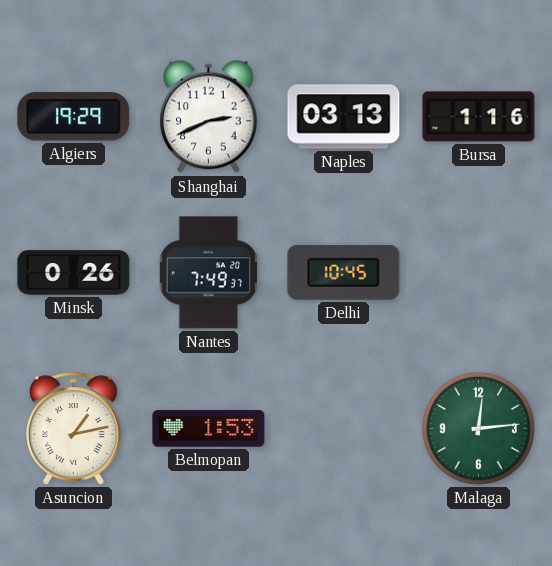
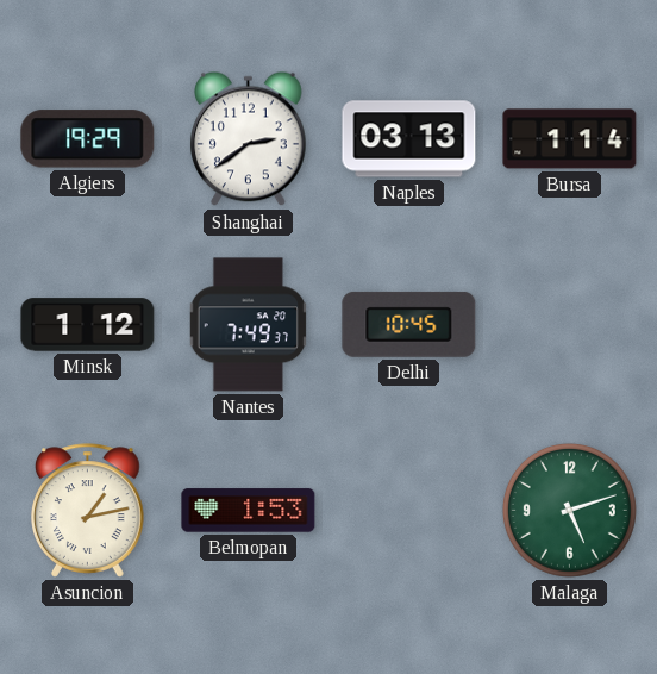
Shanghai: 2:41 -> 2:39 (249, 139)
Bursa: 1:16 -> 1:14 (570, 139)
Minsk: 0:26 -> 1:12 (88, 325)
Malaga: 12:14 -> 5:12 (569, 510)
